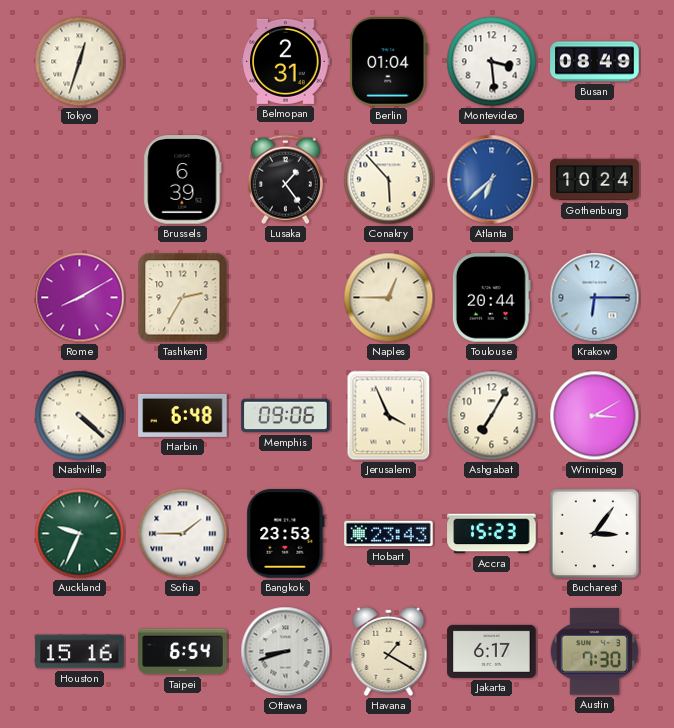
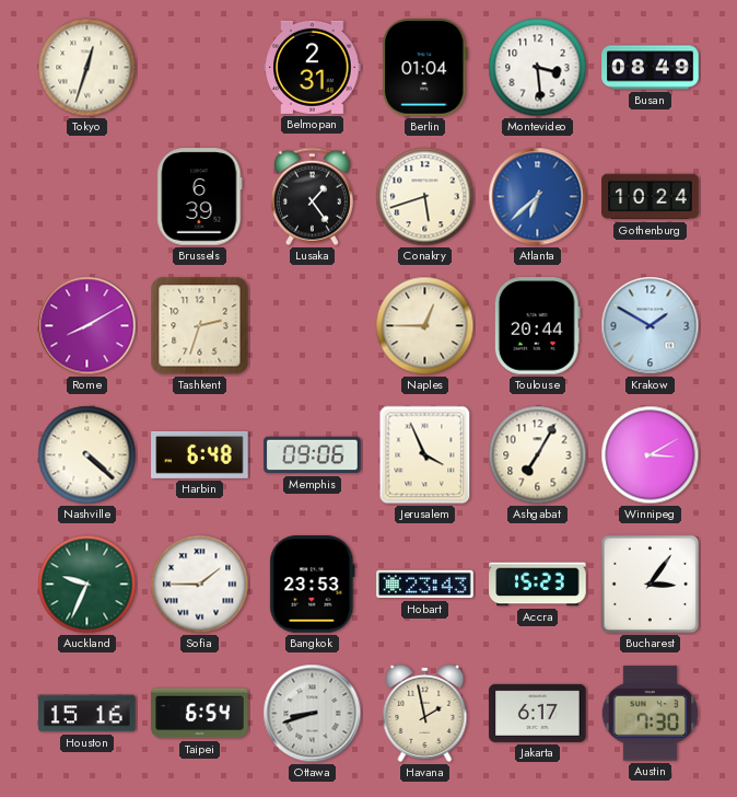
Conakry: 5:53 -> 5:42 (425, 197)
Tashkent: 2:35 -> 2:33 (200, 326)
Krakow: 6:15 -> 1:50 (651, 326)
Havana: 1:20 -> 1:58 (425, 713)
